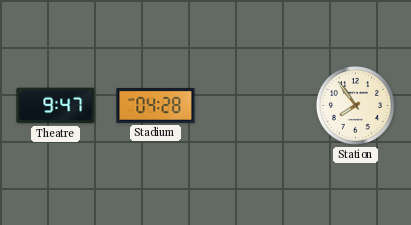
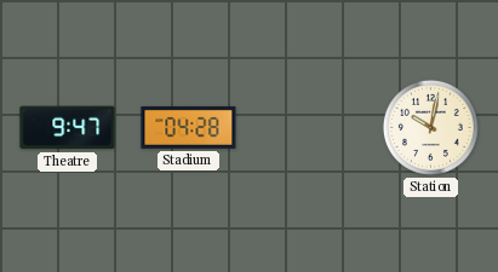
Station: 7:54 -> 10:02 (430, 127)
